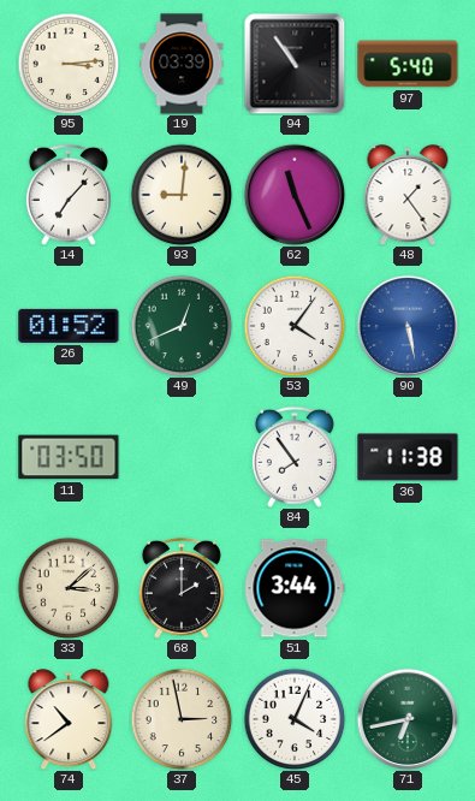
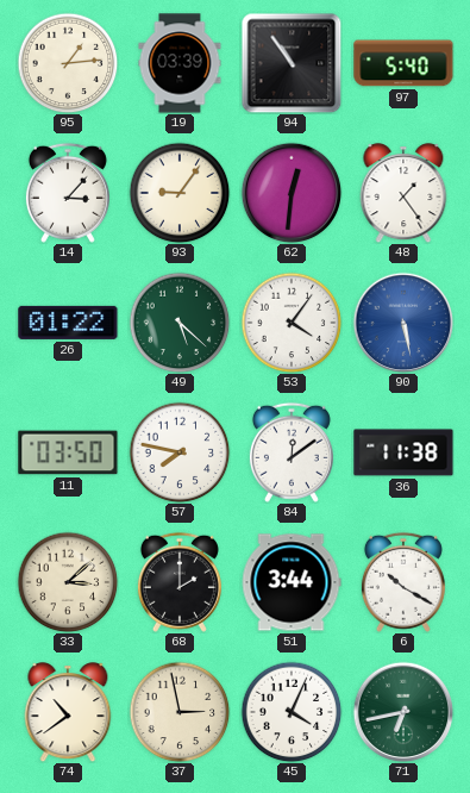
95: 3:14 -> 1:14 (68, 63)
14: 7:07 -> 3:07 (68, 193)
93: 9:01 -> 9:06 (180, 193)
62: 11:26 -> 12:31 (292, 193)
26: 01:52 -> 01:22 (68, 323)
49: 12:41 -> 5:22 (180, 323)
57: none -> 7:47 (180, 452)
84: 7:54 -> 12:09 (292, 452)
6: none -> 10:20 (403, 582)
